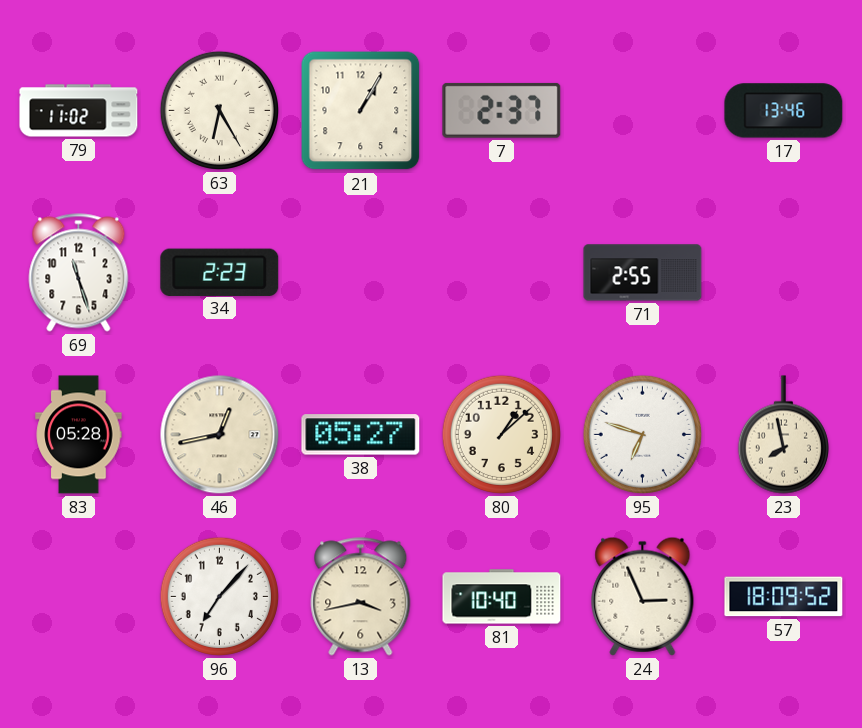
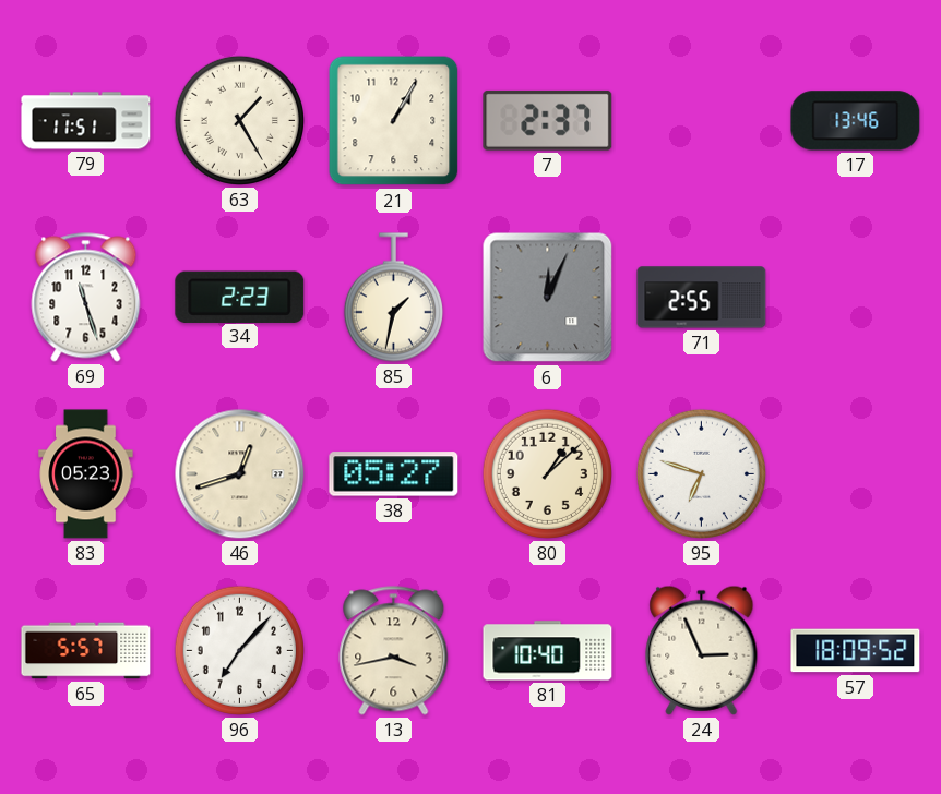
79: 11:02 -> 11:51 (86, 121)
63: 6:25 -> 1:25 (239, 120)
85: none -> 1:32 (393, 298)
6: none -> 12:04 (548, 298)
83: 05:28 -> 05:23 (86, 474)
46: 12:43 -> 12:42 (240, 474)
23: 7:58 -> none (783, 435)
65: none -> 5:57 (86, 651)
